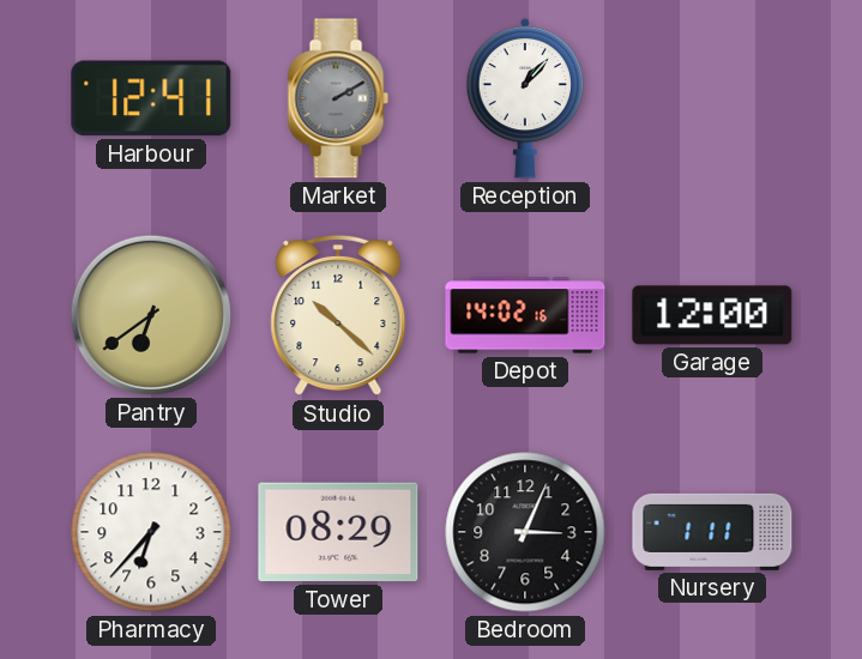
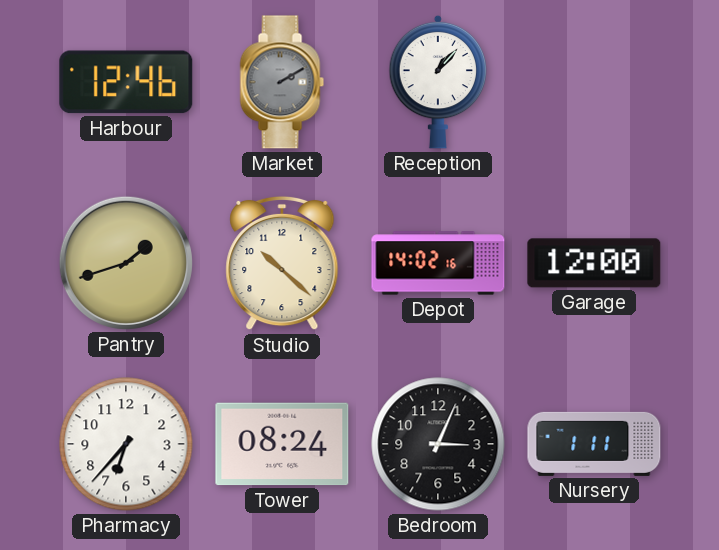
Harbour: 12:41 -> 12:46 (126, 82)
Pantry: 6:39 -> 1:42 (126, 263)
Tower: 08:29 -> 08:24 (282, 444)
